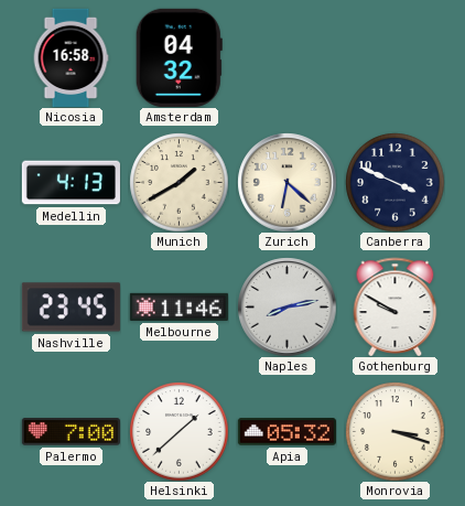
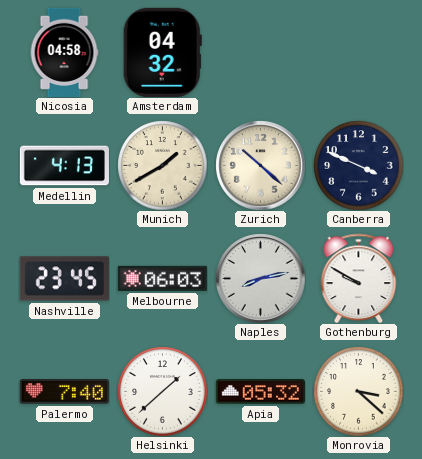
Nicosia: 16:58 -> 04:58 (64, 52)
Zurich: 6:22 -> 10:22 (260, 165)
Melbourne: 11:46 -> 06:03 (162, 278)
Palermo: 7:00 -> 7:40 (64, 392)
Monrovia: 3:18 -> 3:22 (358, 391)
